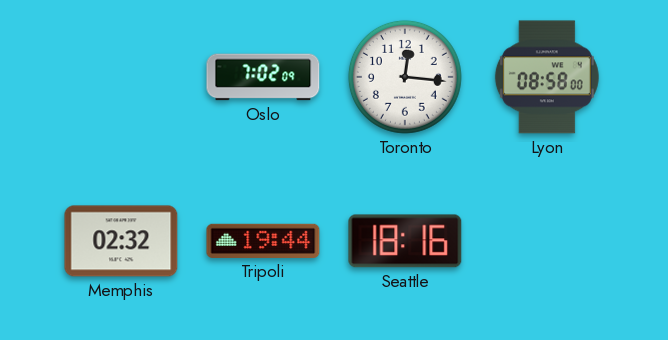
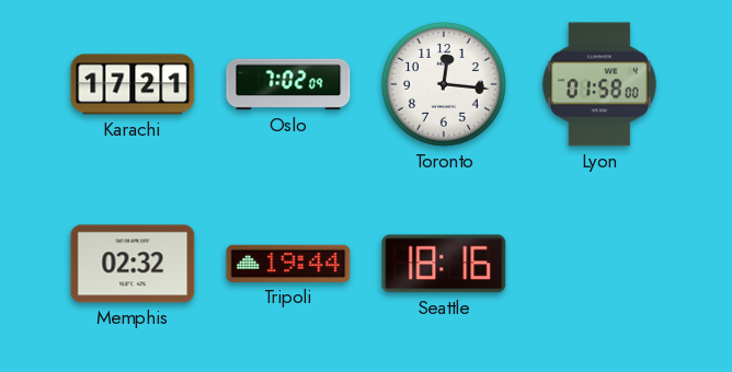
Karachi: none -> 17:21 (133, 84)
Lyon: 08:58 -> 01:58 (599, 84)
